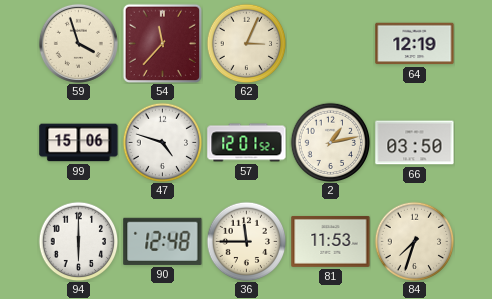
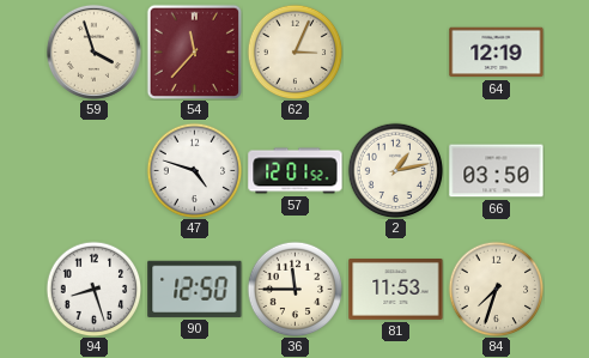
99: 15:06 -> none (79, 143)
94: 6:00 -> 8:27 (93, 289)
90: 12:48 -> 12:50 (195, 289)
